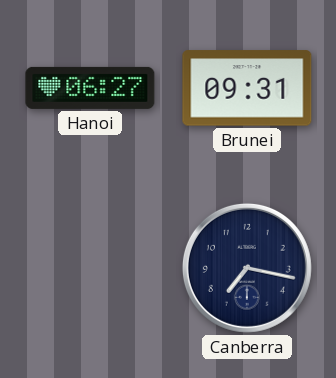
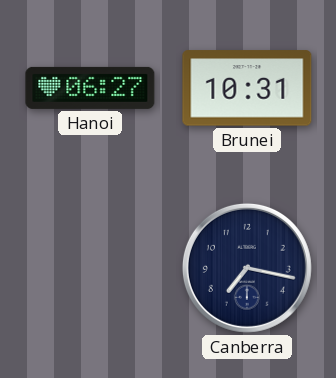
Brunei: 09:31 -> 10:31 (247, 88)
